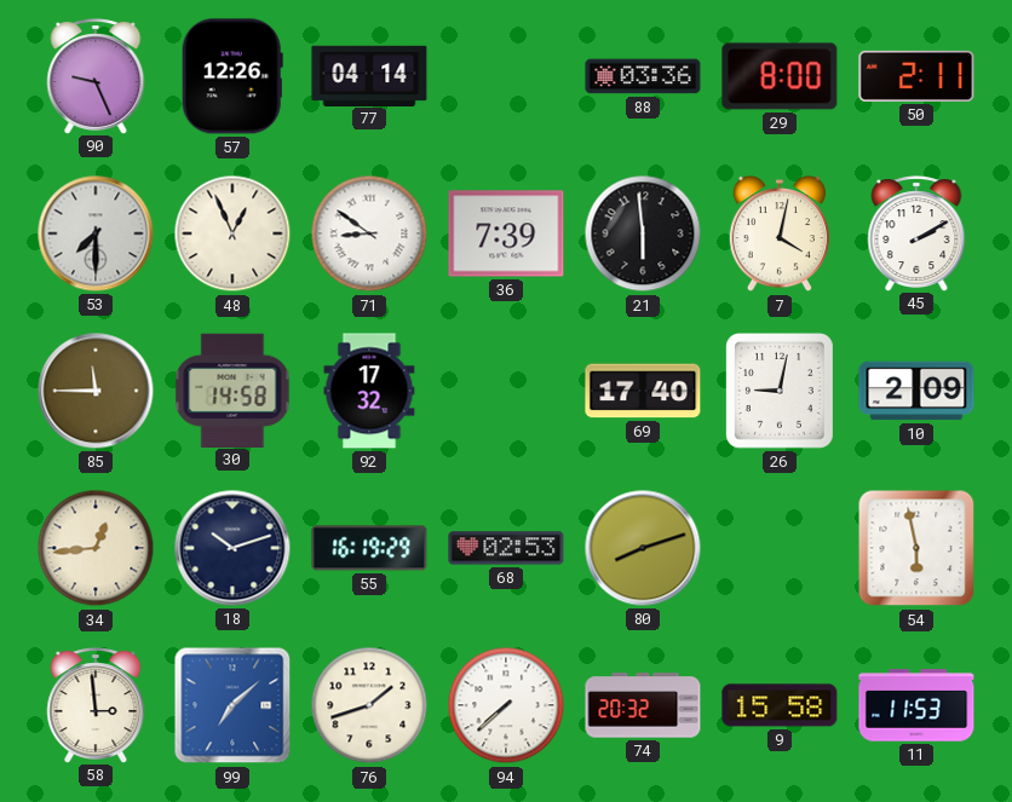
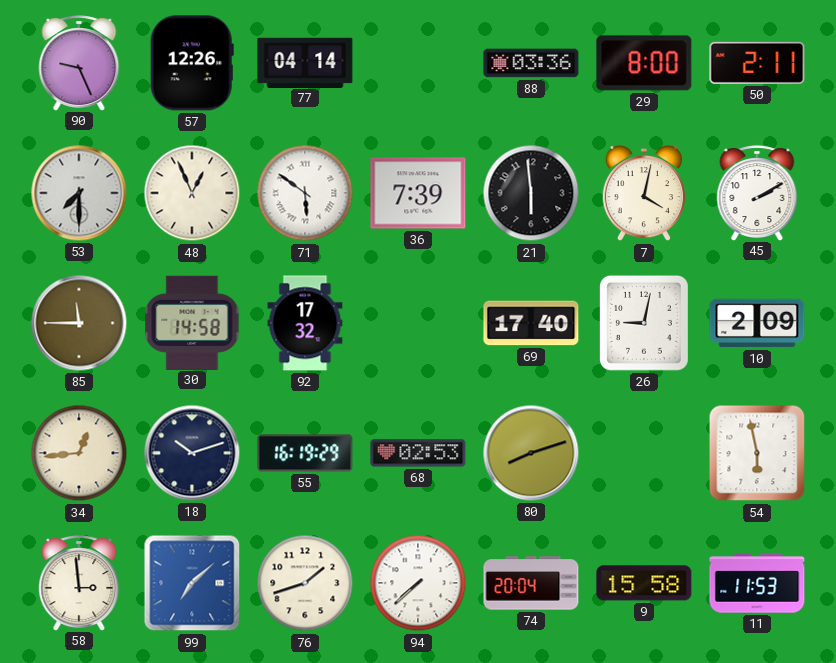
71: 8:51 -> 5:51 (305, 193)
74: 20:32 -> 20:04 (531, 583)
